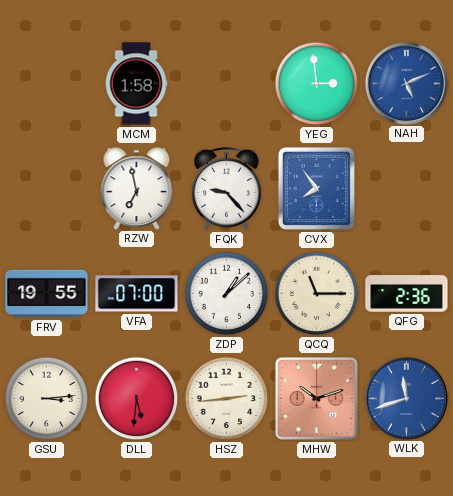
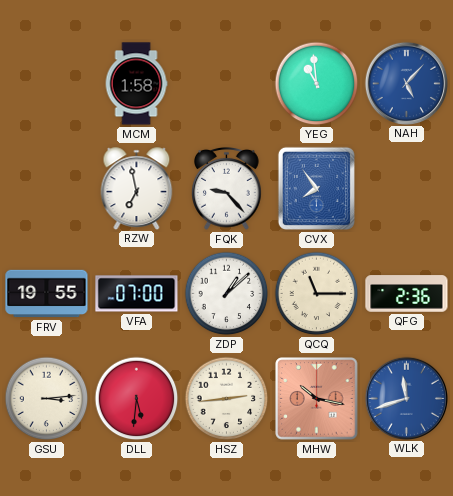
YEG: 2:59 -> 10:59 (317, 84)
NAH: 5:11 -> 5:07 (406, 83)
MHW: 10:12 -> 10:17 (317, 399)
